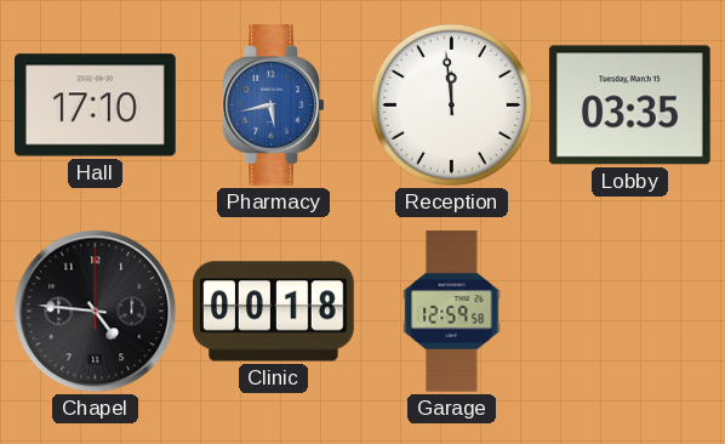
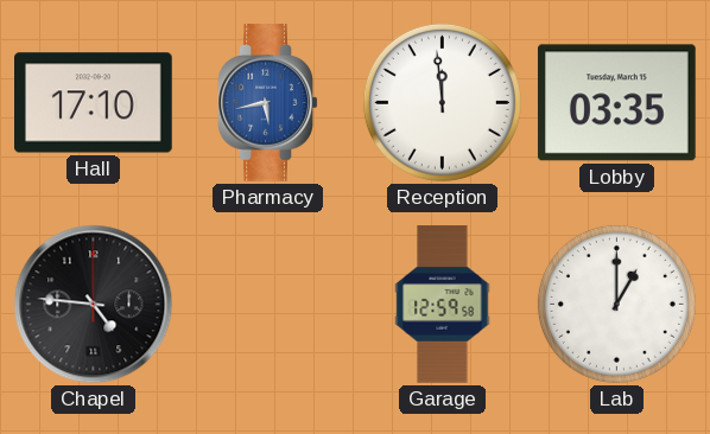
Clinic: 00:18 -> none (274, 312)
Lab: none -> 1:00 (616, 304)
